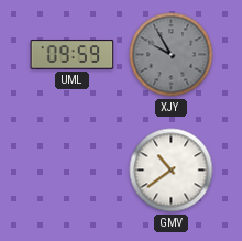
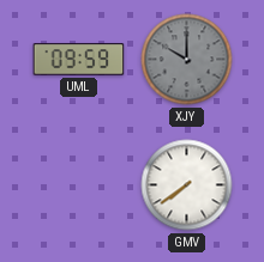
XJY: 9:55 -> 10:00 (187, 60)
GMV: 10:39 -> 7:39 (187, 185)
